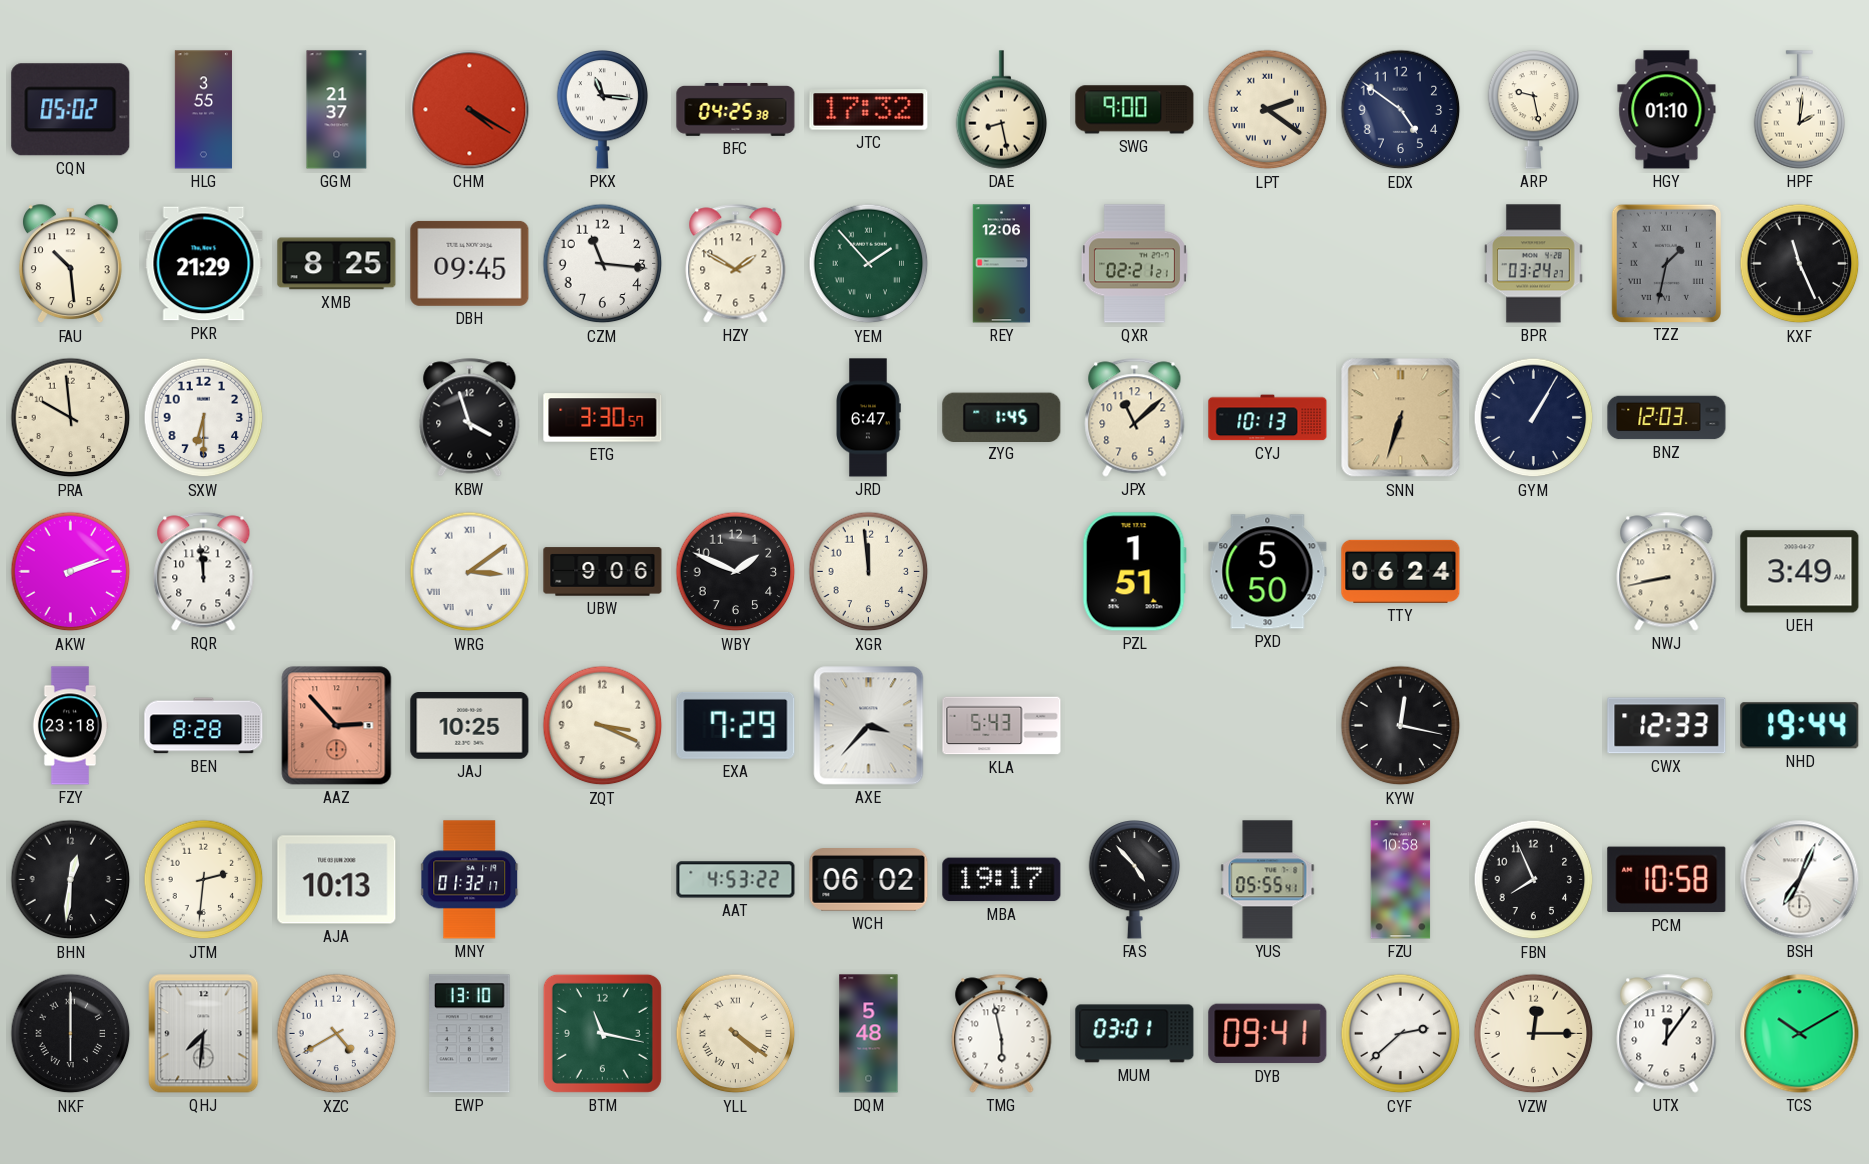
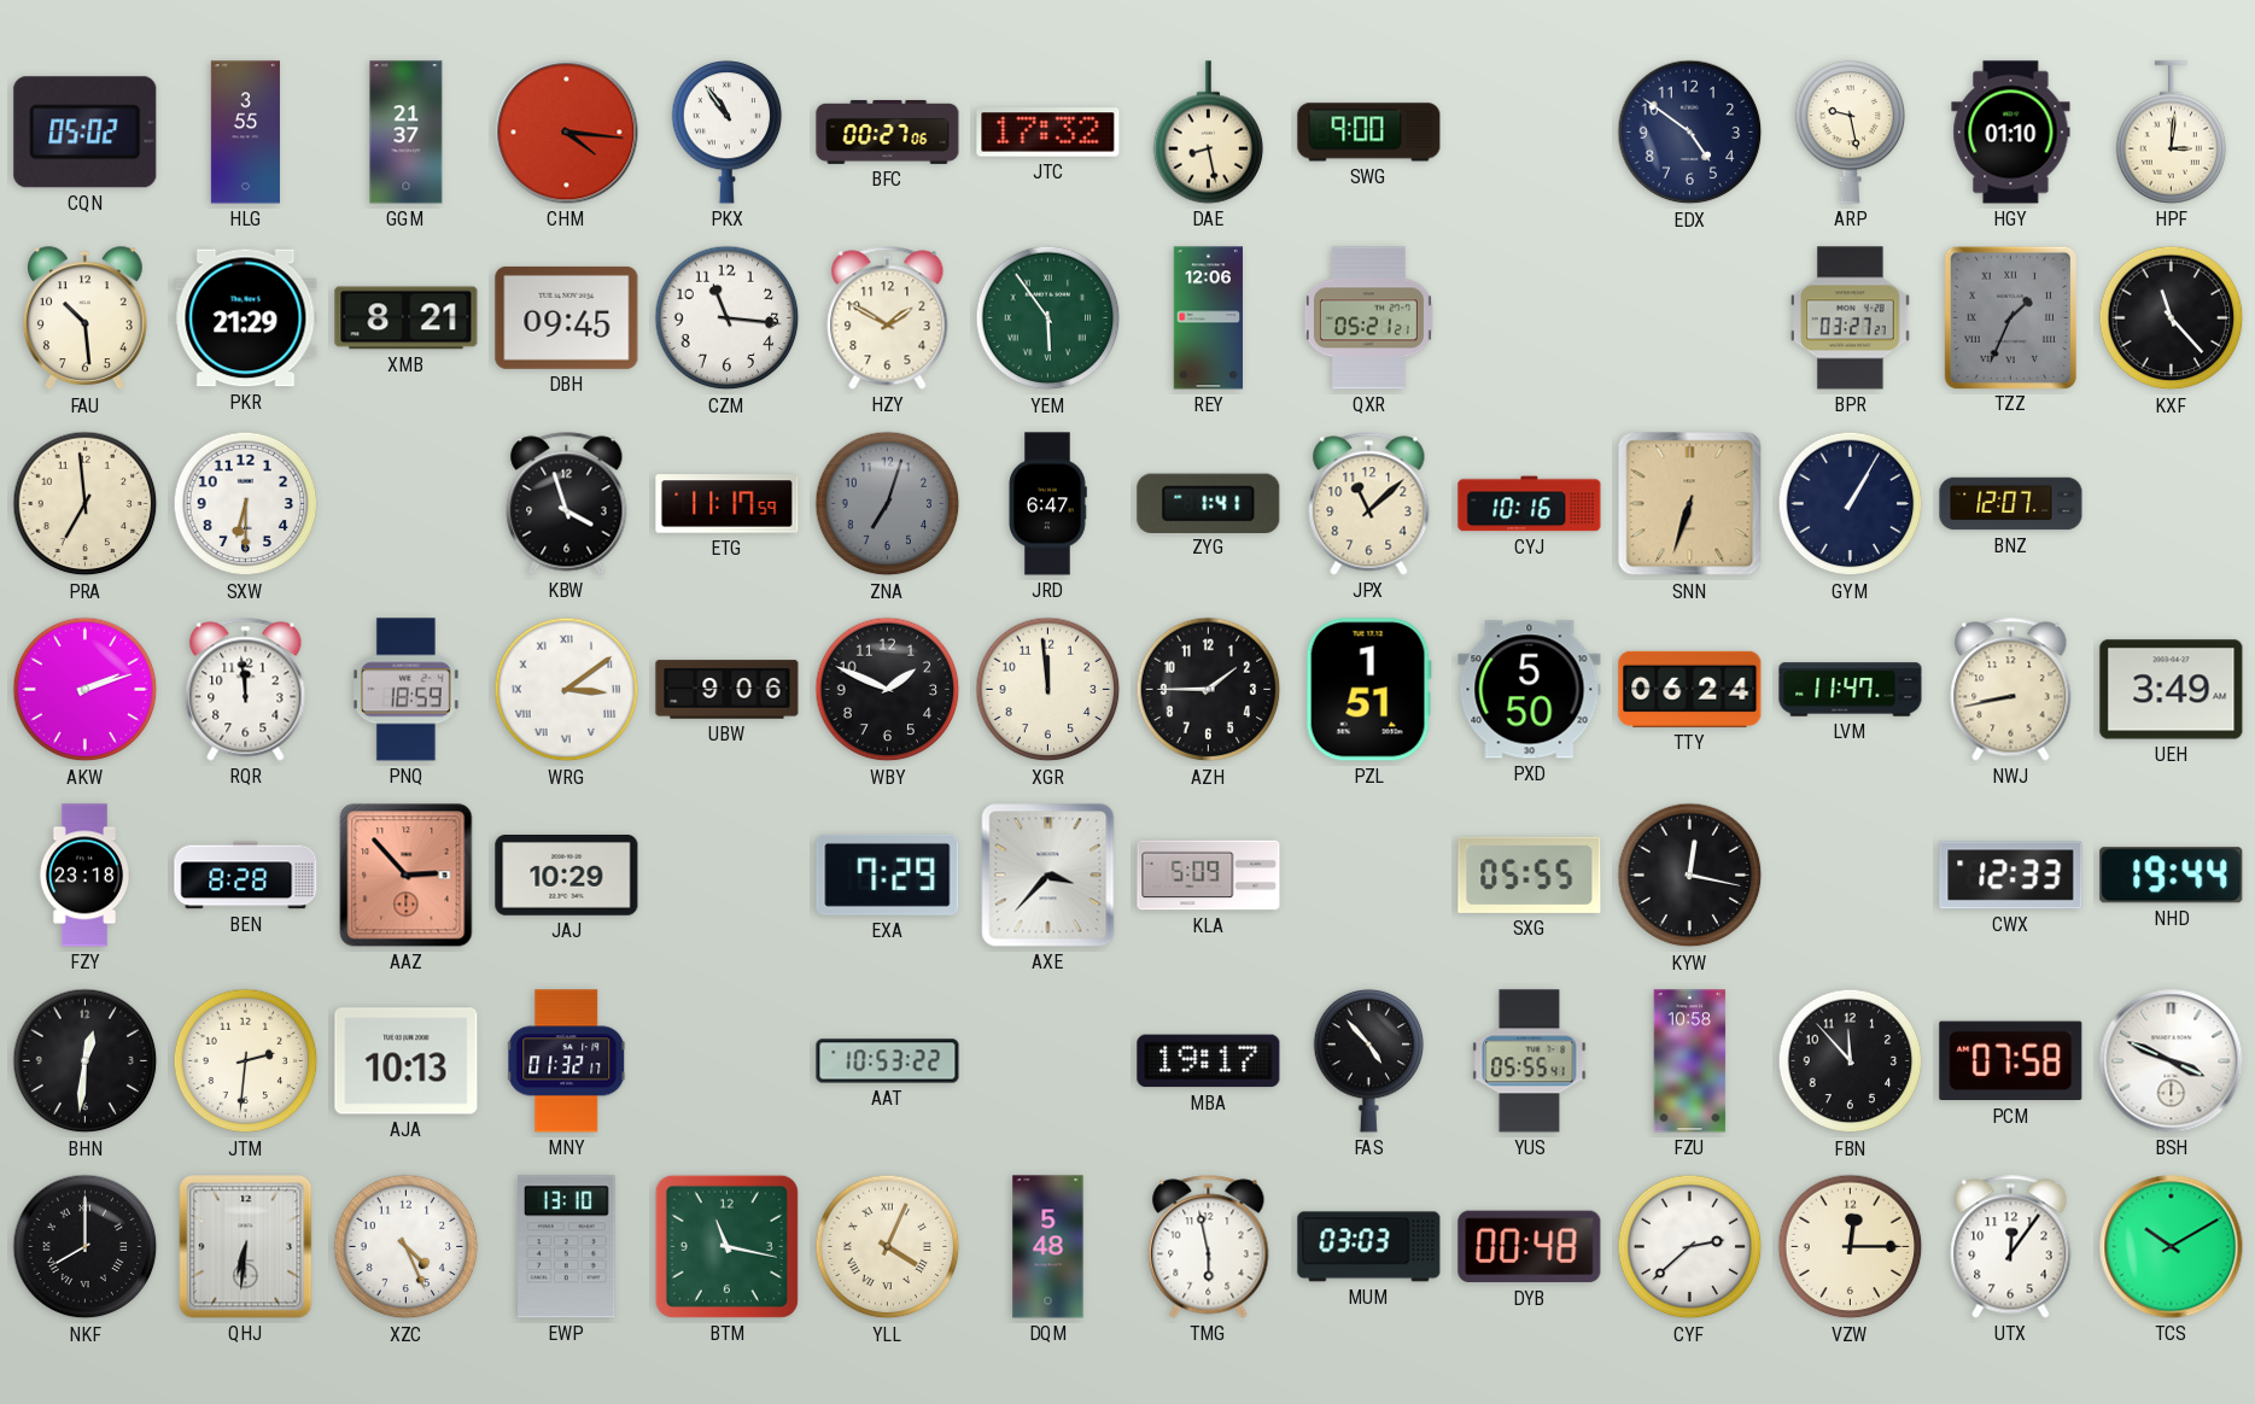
CHM: 4:20 -> 4:16 (567, 133)
PKX: 11:16 -> 10:54 (728, 133)
BFC: 04:25 -> 00:27 (888, 131)
LPT: 2:21 -> none (1268, 110)
HPF: 2:01 -> 3:01 (2172, 133)
XMB: 8:25 -> 8:21 (407, 318)
YEM: 1:53 -> 5:54 (1048, 318)
QXR: 02:21 -> 05:21 (1368, 318)
BPR: 03:24 -> 03:27 (1851, 318)
TZZ: 1:32 -> 1:34 (2010, 317)
KXF: 11:26 -> 11:23 (2172, 318)
PRA: 9:59 -> 6:59 (86, 504)
ETG: 3:30 -> 11:17 (728, 504)
ZNA: none -> 7:03 (888, 504)
ZYG: 1:45 -> 1:41 (1209, 503)
CYJ: 10:13 -> 10:16 (1530, 504)
BNZ: 12:03 -> 12:07 (2011, 504)
PNQ: none -> 18:59 (405, 690)
AZH: none -> 1:45 (1209, 690)
LVM: none -> 11:47 (1851, 690)
JAJ: 10:25 -> 10:29 (567, 876)
ZQT: 3:19 -> none (603, 726)
KLA: 5:43 -> 5:09 (1209, 876)
SXG: none -> 05:55 (1530, 874)
AAT: 4:53 -> 10:53 (888, 1061)
WCH: 06:02 -> none (869, 880)
FBN: 7:56 -> 11:53 (1851, 1061)
PCM: 10:58 -> 07:58 (2011, 1061)
BSH: 7:04 -> 3:49 (2172, 1061)
NKF: 6:00 -> 8:00 (86, 1247)
QHJ: 7:31 -> 6:31 (246, 1247)
XZC: 4:40 -> 4:26 (407, 1247)
YLL: 4:21 -> 4:04 (888, 1247)
MUM: 03:01 -> 03:03 (1369, 1247)
DYB: 09:41 -> 00:48 (1530, 1247)
